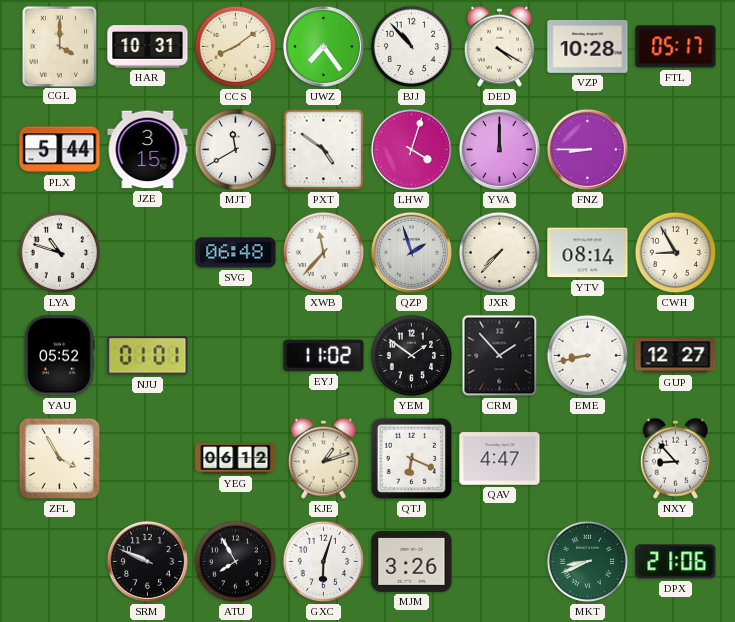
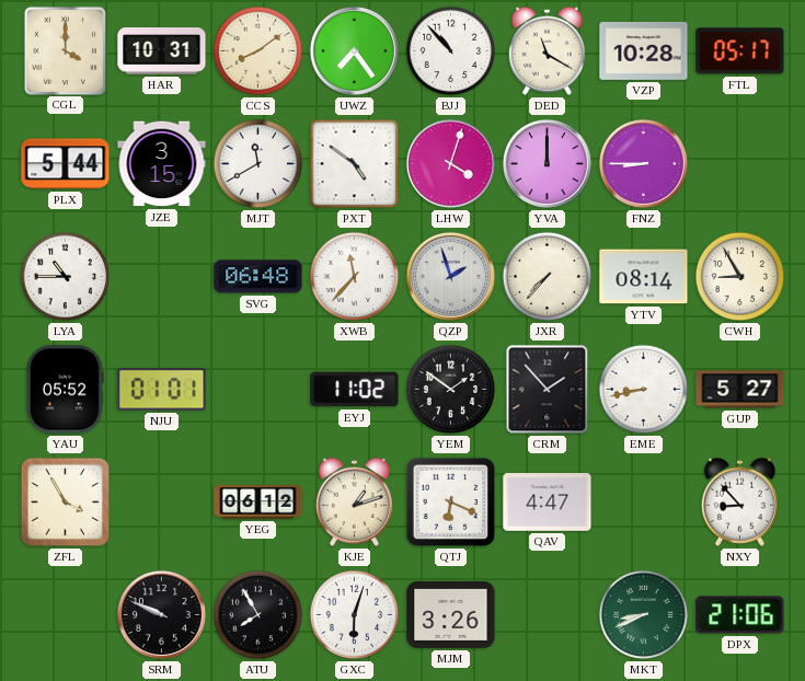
DED: 4:20 -> 11:20 (547, 50)
LYA: 10:48 -> 10:45 (66, 277)
GUP: 12:27 -> 5:27 (740, 390)
